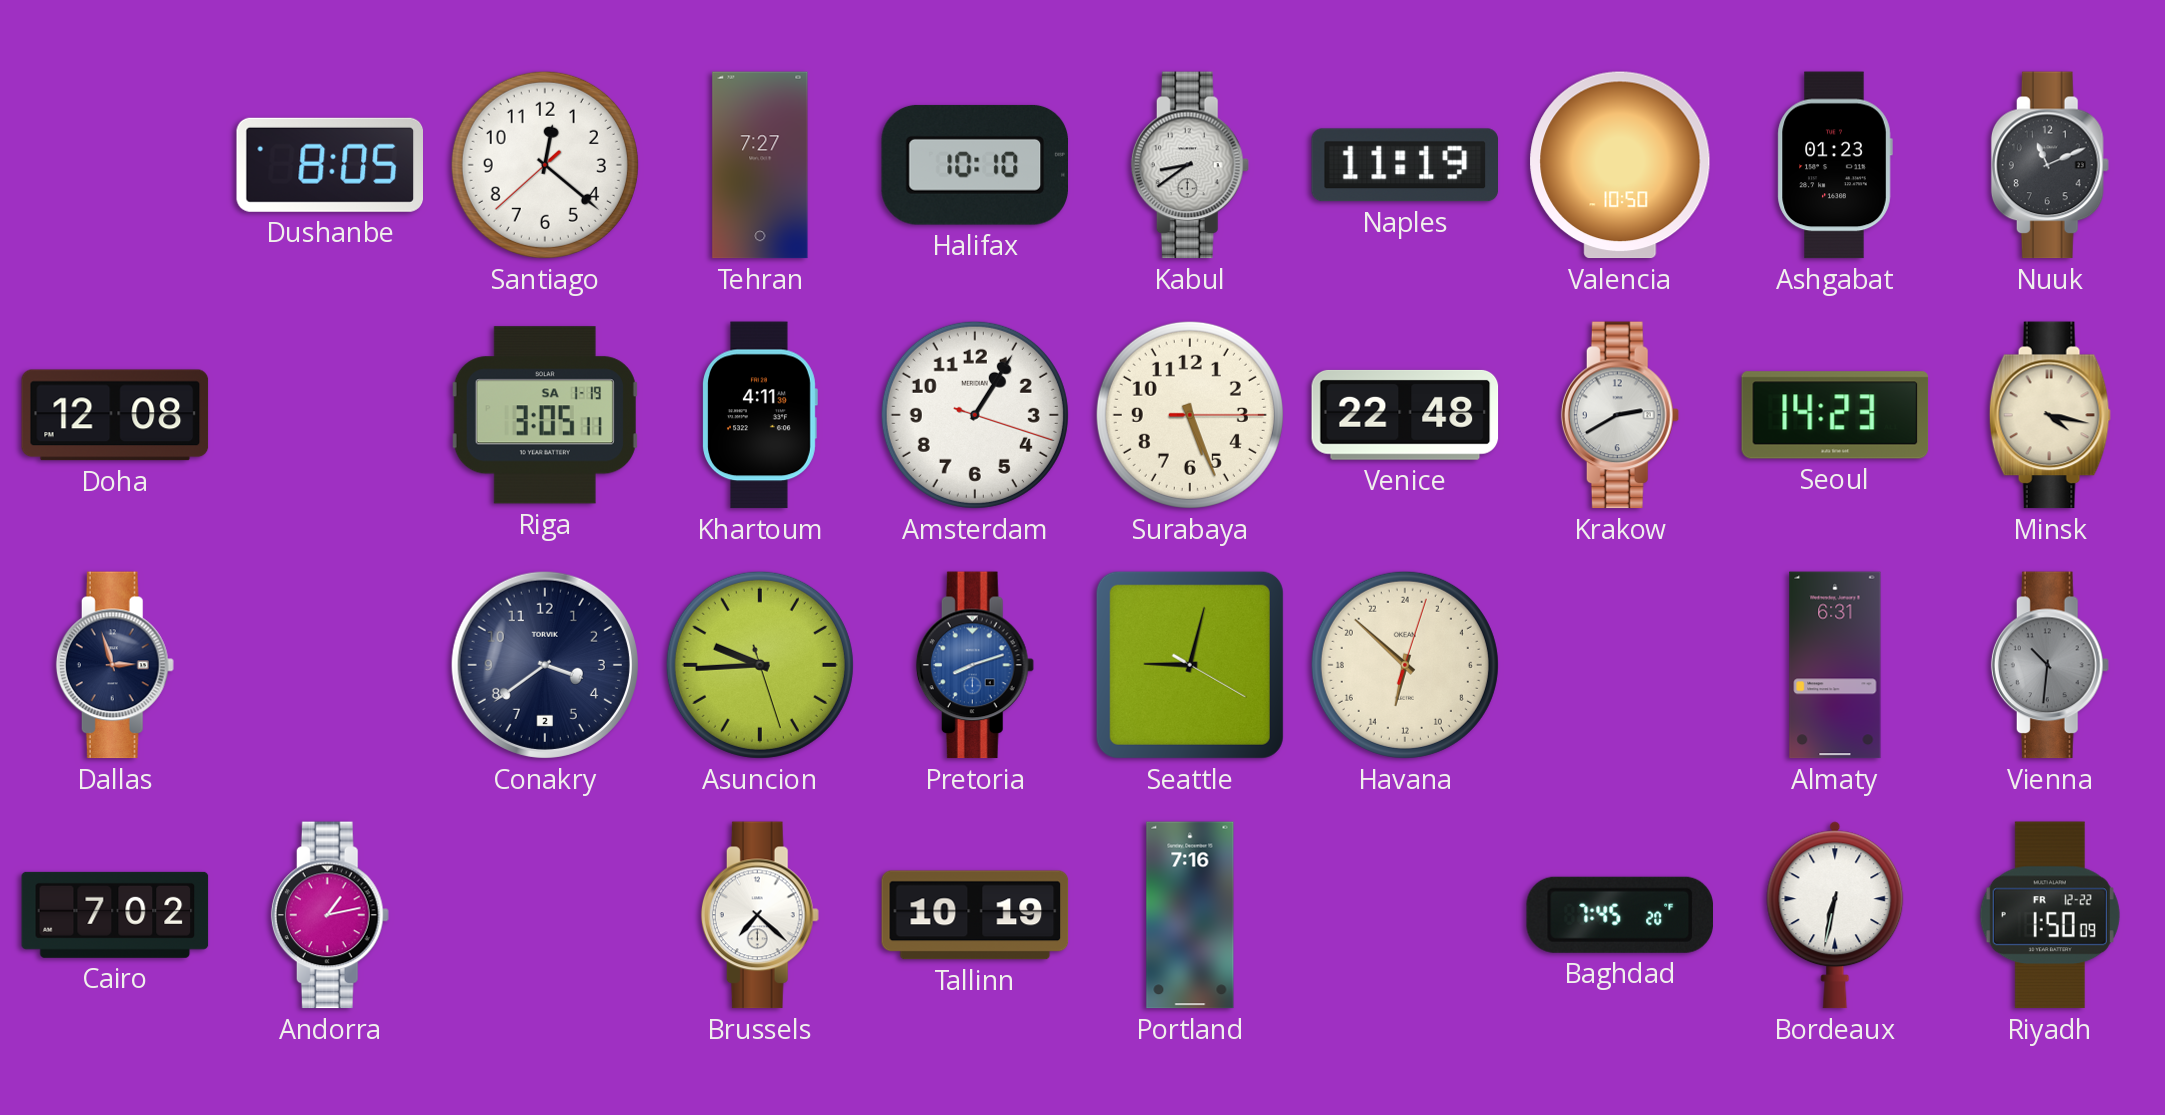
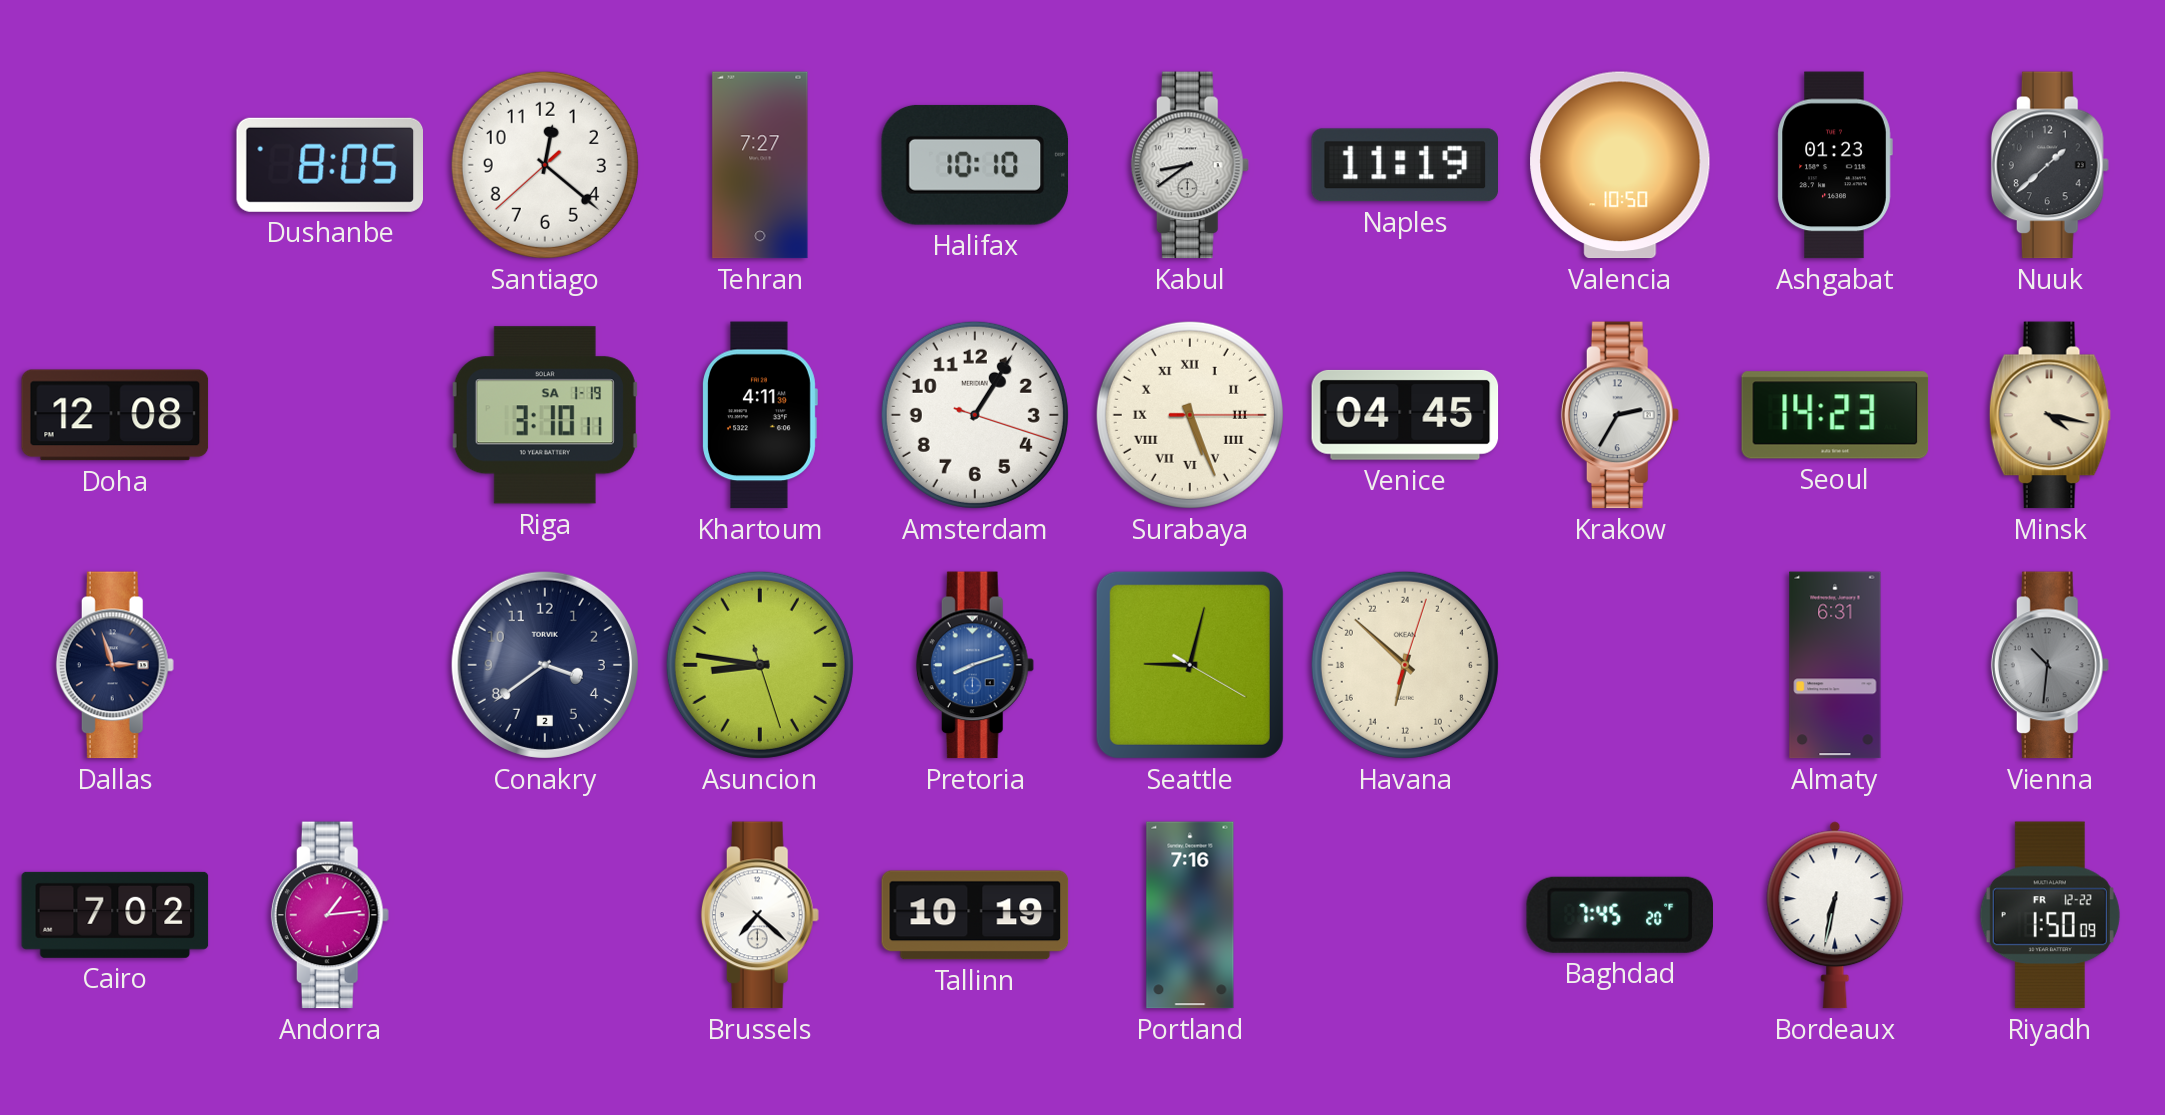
Nuuk: 11:11 -> 1:38 (2050, 165)
Riga: 3:05 -> 3:10 (545, 415)
Surabaya numerals: Arabic -> Roman (1190, 415)
Venice: 22:48 -> 04:45 (1405, 415)
Krakow: 2:40 -> 2:35 (1620, 415)
Asuncion: 9:44 -> 8:46 (760, 665)
Andorra: 1:13 -> 1:14 (330, 915)
